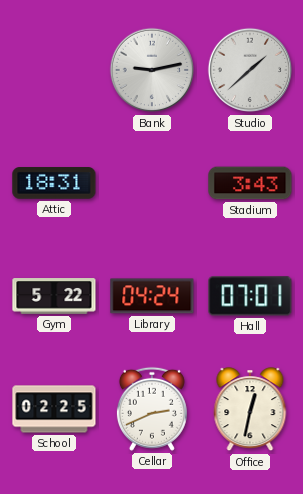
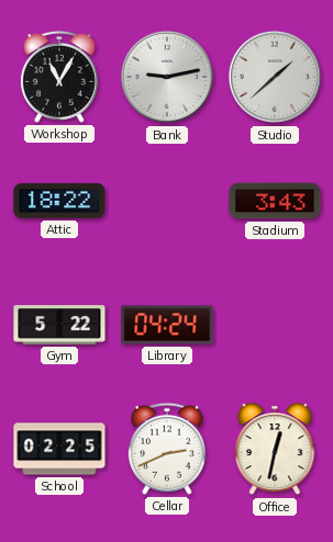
Workshop: none -> 11:05 (59, 77)
Attic: 18:31 -> 18:22 (59, 201)
Hall: 07:01 -> none (250, 296)
